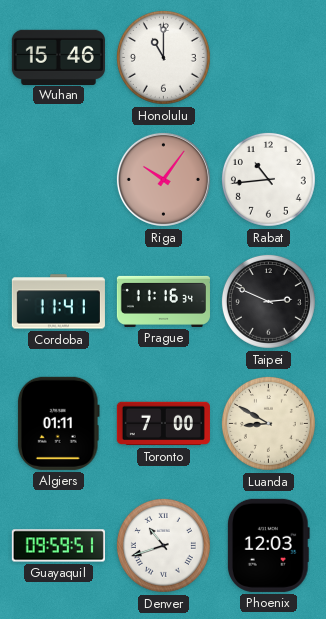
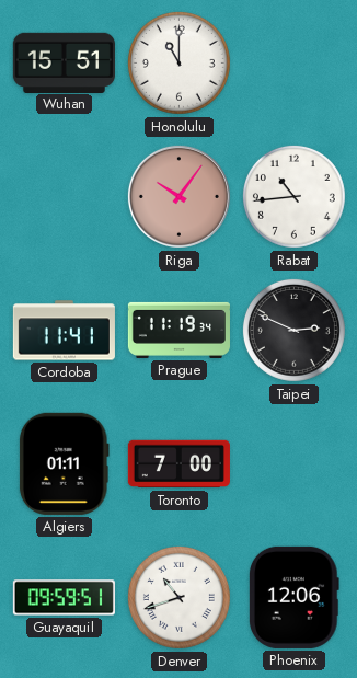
Wuhan: 15:46 -> 15:51 (64, 62)
Prague: 11:16 -> 11:19 (178, 330)
Luanda: 8:50 -> none (268, 423)
Phoenix: 12:03 -> 12:06 (293, 597)
